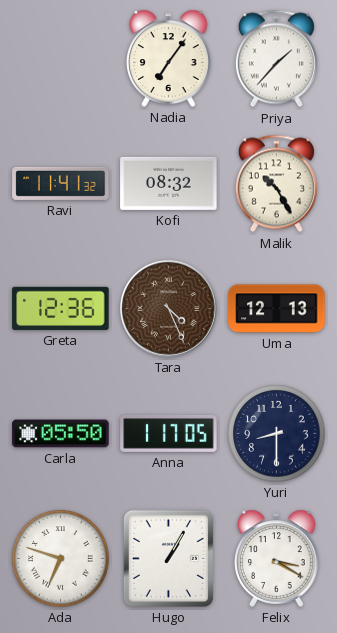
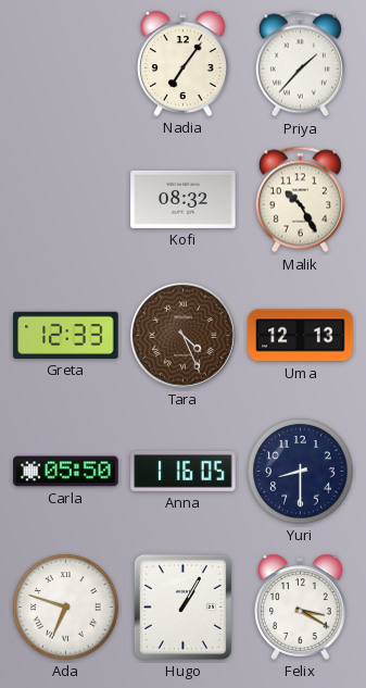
Ravi: 11:41 -> none (61, 183)
Greta: 12:36 -> 12:33 (66, 335)
Anna: 1:17 -> 1:16 (184, 471)
